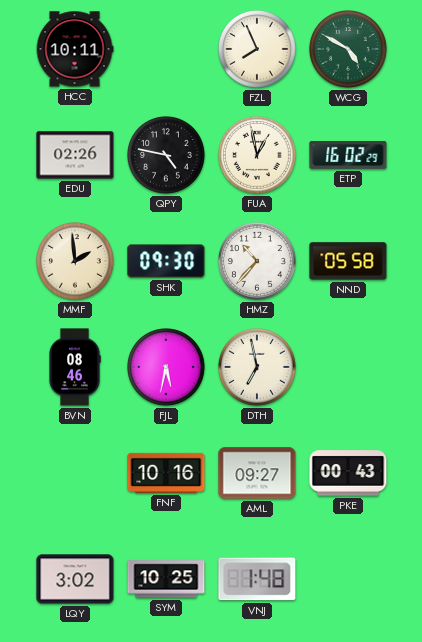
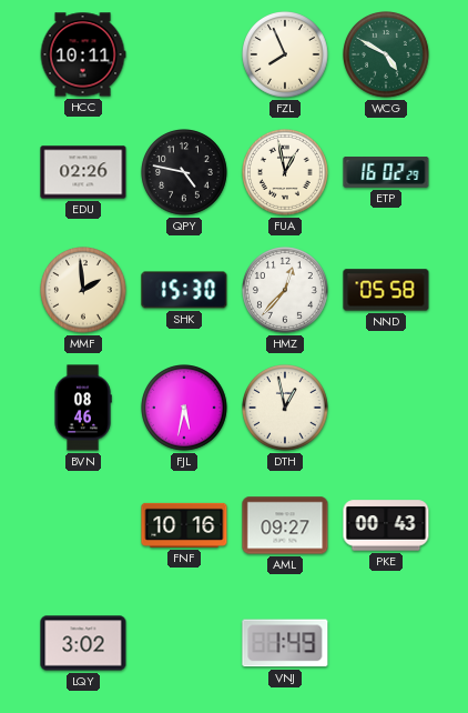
SHK: 09:30 -> 15:30 (184, 290)
HMZ: 10:37 -> 12:37 (286, 291)
DTH: 6:58 -> 12:58 (286, 409)
SYM: 10:25 -> none (166, 579)
VNJ: 1:48 -> 1:49 (285, 643)
